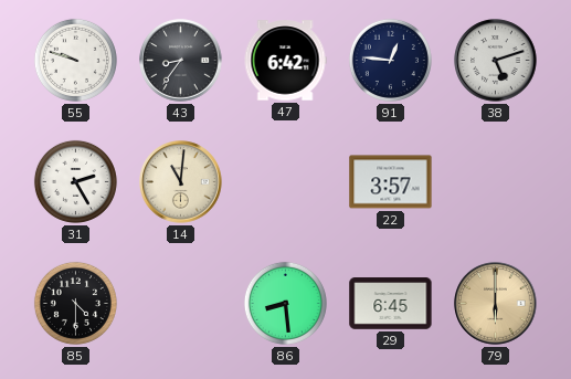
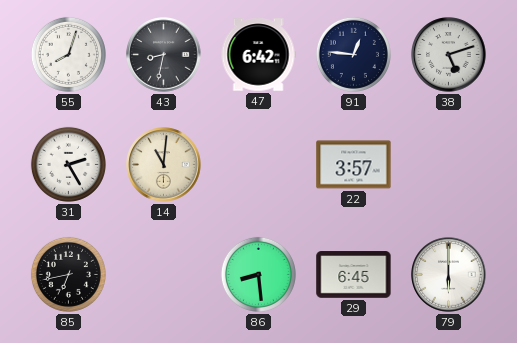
55: 9:48 -> 8:03 (68, 54)
43: 8:36 -> 8:32 (164, 55)
85: 4:30 -> 6:43 (68, 274)
79 dial: champagne -> white (449, 275)
